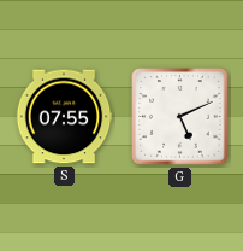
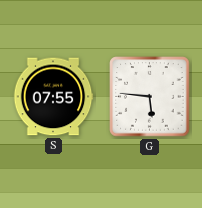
G: 5:11 -> 5:46 (150, 97)
